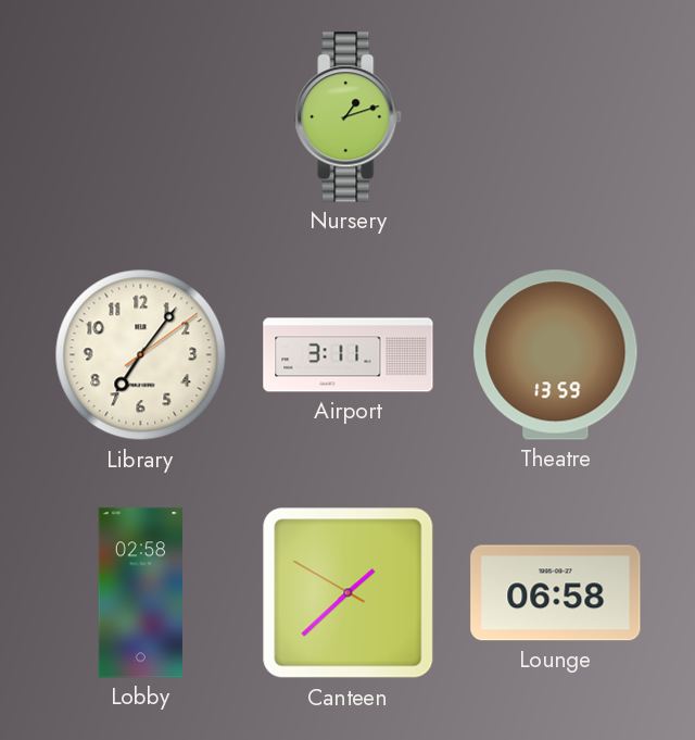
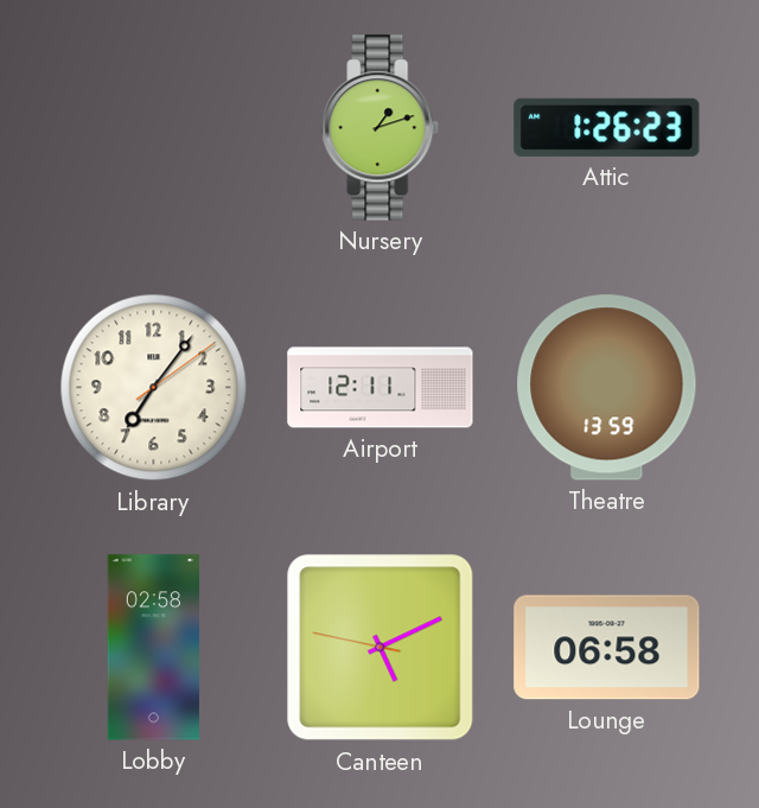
Attic: none -> 1:26 (607, 127)
Airport: 3:11 -> 12:11 (381, 388)
Canteen: 1:37 -> 5:10 (381, 648)
